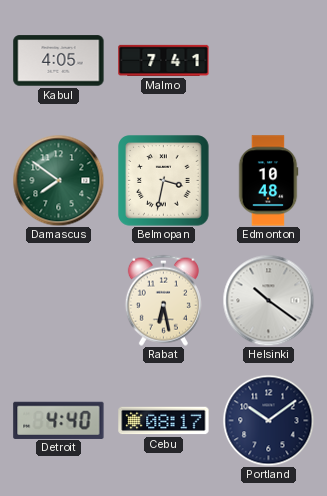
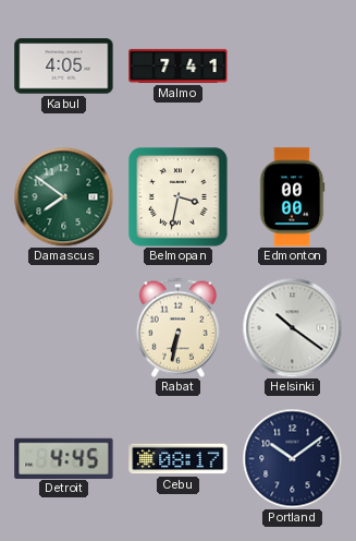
Edmonton: 10:48 -> 00:00 (292, 197)
Rabat: 6:28 -> 6:32 (177, 327)
Detroit: 4:40 -> 4:45 (64, 458)
